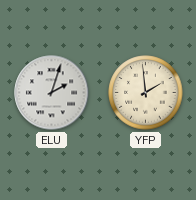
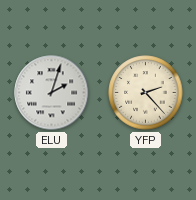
YFP: 1:59 -> 2:23 (146, 93)
